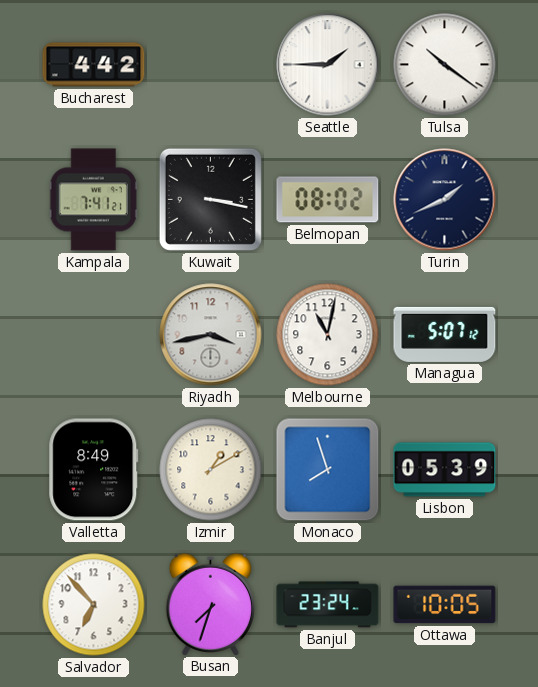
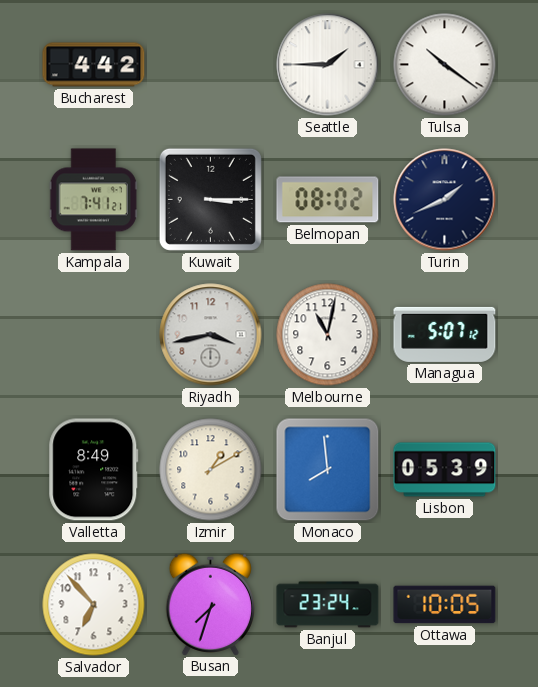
Kuwait: 3:17 -> 3:15 (210, 199)
Monaco: 7:57 -> 7:59 (328, 470)
